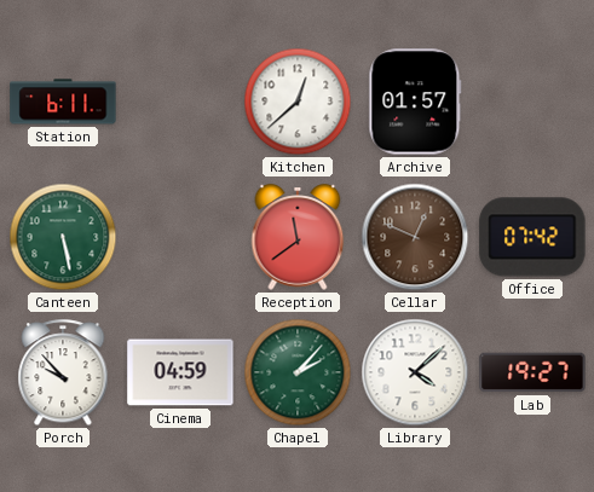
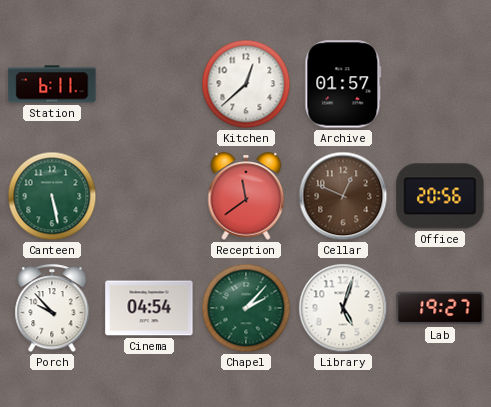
Office: 07:42 -> 20:56 (440, 196)
Cinema: 04:59 -> 04:54 (149, 308)
Library: 4:08 -> 5:03 (343, 308)
